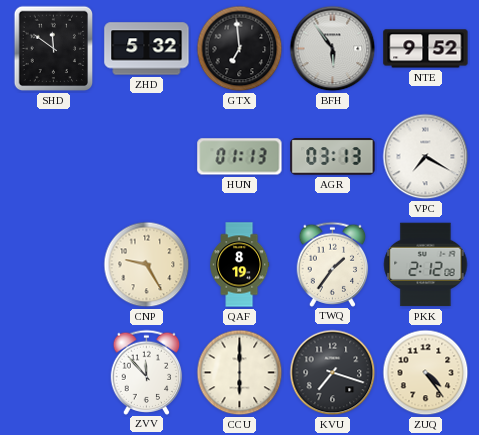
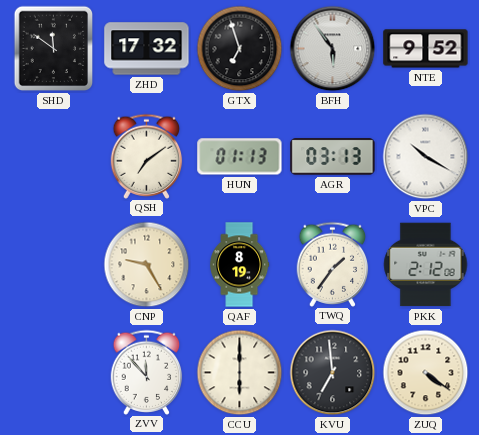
ZHD: 5:32 -> 17:32 (147, 49)
GTX: 6:59 -> 6:57 (240, 49)
QSH: none -> 7:09 (147, 156)
VPC: 7:20 -> 10:20 (426, 157)
KVU: 7:18 -> 6:59 (333, 373)
ZUQ: 4:24 -> 4:21 (426, 373)
